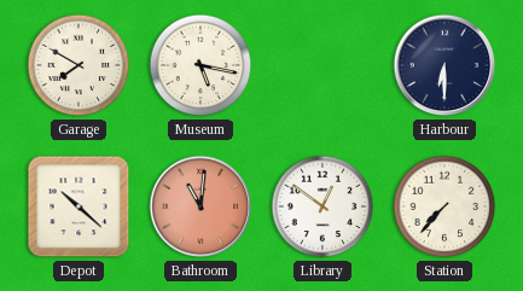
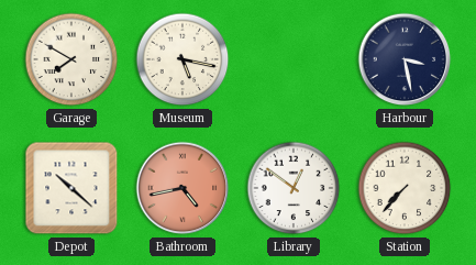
Harbour: 6:30 -> 3:28 (405, 59)
Bathroom: 11:01 -> 4:43 (182, 188)
